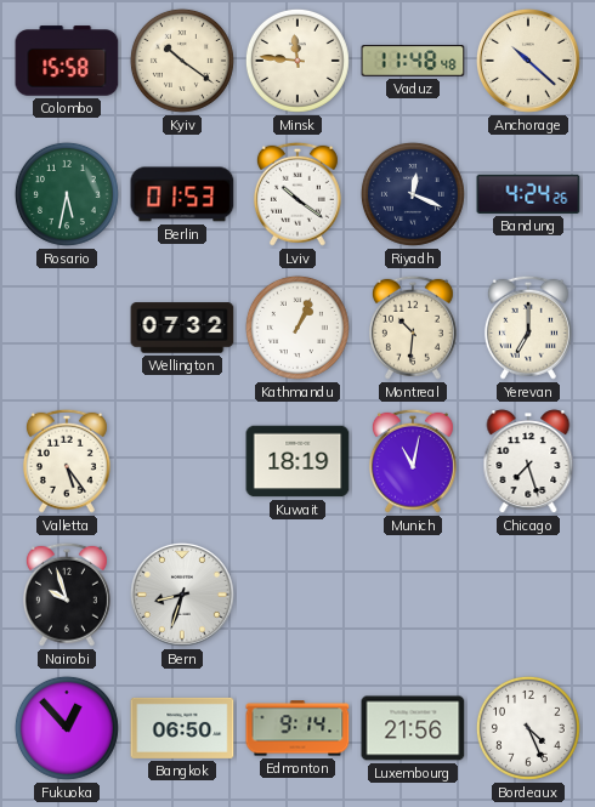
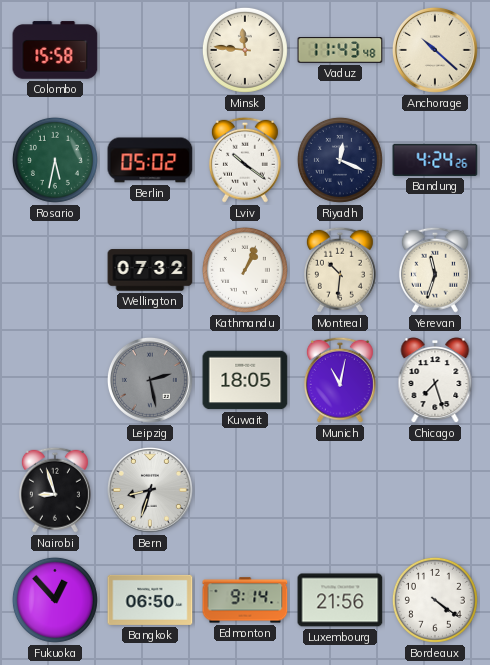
Kyiv: 10:21 -> none (182, 61)
Vaduz: 11:48 -> 11:43 (340, 50)
Berlin: 01:53 -> 05:02 (150, 160)
Yerevan: 7:00 -> 11:33 (435, 270)
Valletta: 5:24 -> none (67, 461)
Leipzig: none -> 2:28 (150, 380)
Kuwait: 18:19 -> 18:05 (245, 380)
Nairobi: 9:57 -> 8:57 (55, 490)
Bordeaux: 4:26 -> 4:21 (435, 600)
